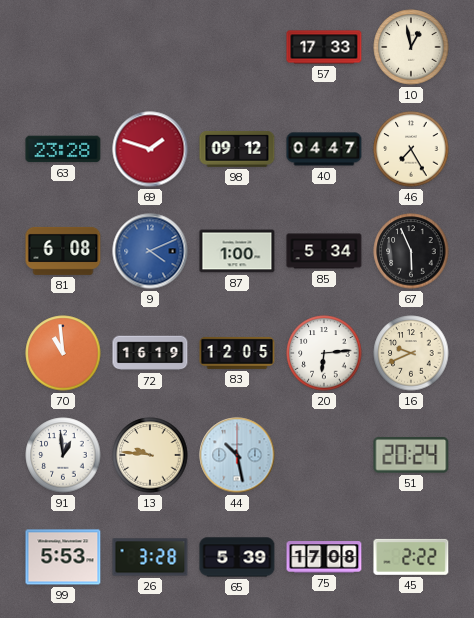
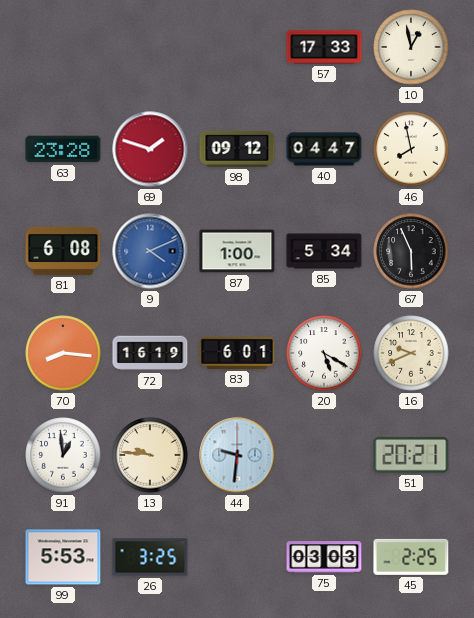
46: 7:25 -> 7:58 (411, 149)
70: 10:59 -> 8:16 (63, 353)
83: 12:05 -> 6:01 (237, 353)
20: 6:14 -> 5:20 (324, 353)
44: 10:28 -> 9:31 (237, 455)
51: 20:24 -> 20:21 (411, 455)
26: 3:28 -> 3:25 (150, 557)
65: 5:39 -> none (237, 557)
75: 17:08 -> 03:03 (324, 557)
45: 2:22 -> 2:25 (411, 557)
